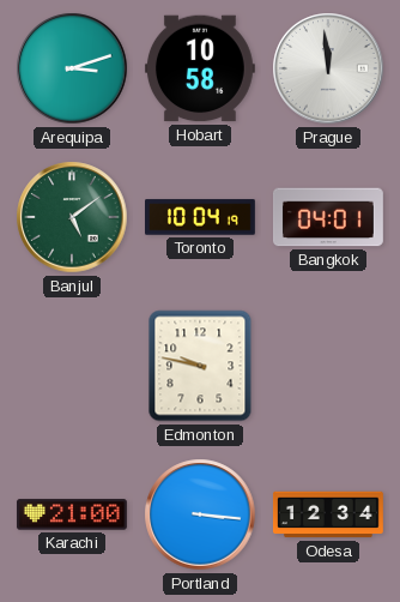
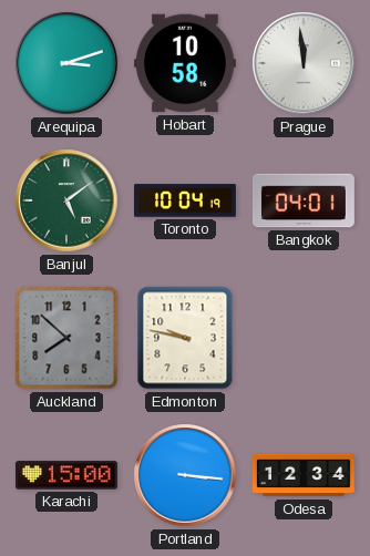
Auckland: none -> 7:52 (66, 338)
Karachi: 21:00 -> 15:00 (66, 475)
